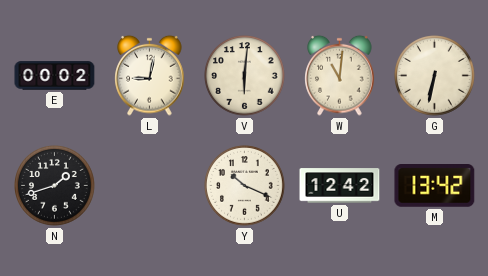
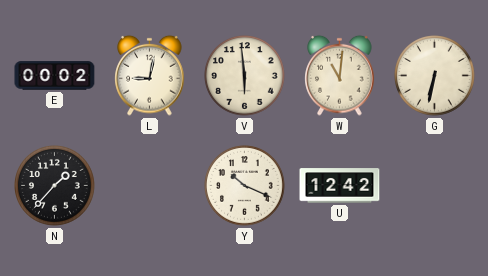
V: 6:01 -> 5:59 (245, 76)
N: 1:42 -> 1:37 (55, 186)
M: 13:42 -> none (435, 186)
